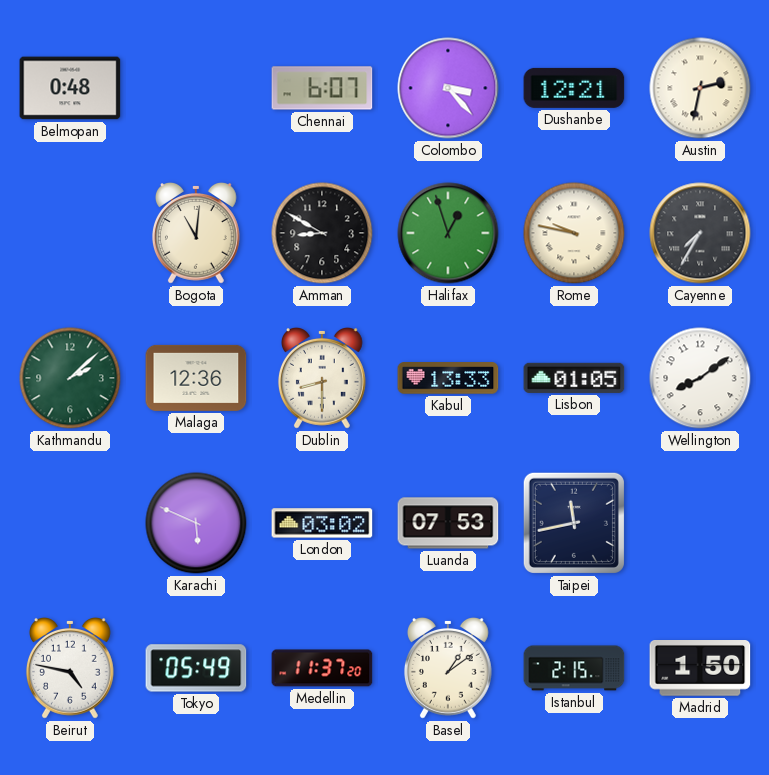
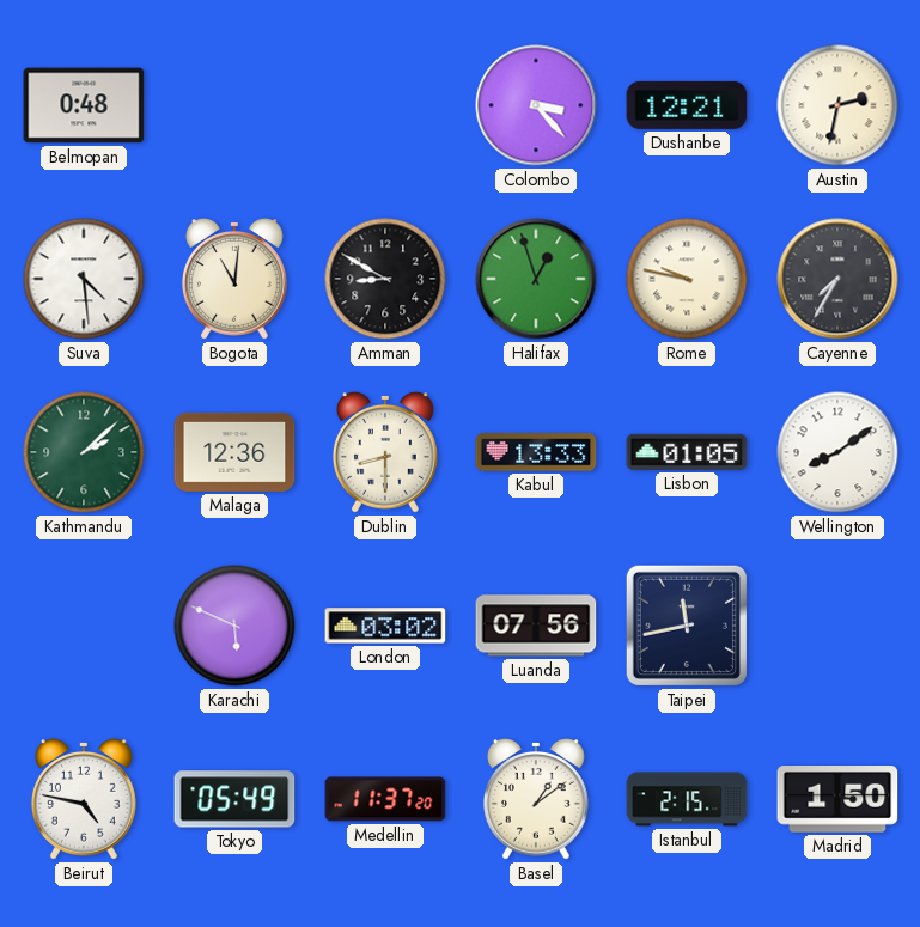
Chennai: 6:07 -> none (322, 88)
Suva: none -> 4:29 (84, 279)
Luanda: 07:53 -> 07:56 (536, 626)
